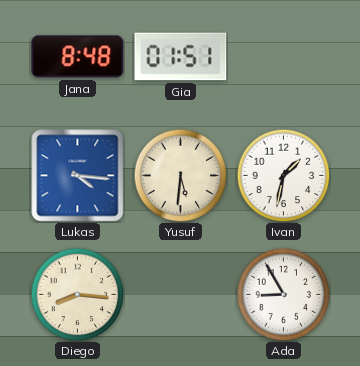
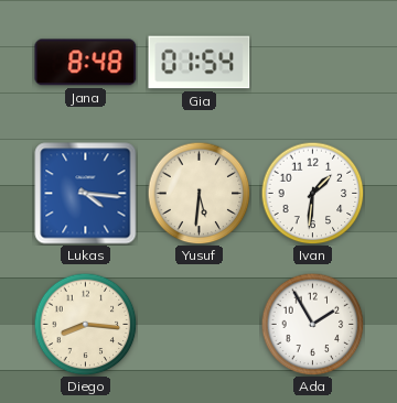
Gia: 01:51 -> 01:54 (200, 63)
Ivan: 1:32 -> 1:31 (312, 193)
Ada: 8:55 -> 1:55 (312, 324)
